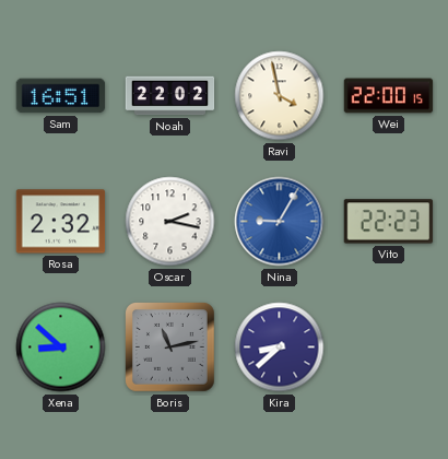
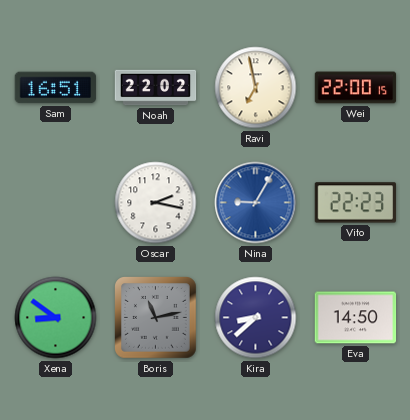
Ravi: 3:58 -> 6:58 (256, 88)
Rosa: 2:32 -> none (61, 222)
Xena: 8:52 -> 8:51 (56, 318)
Eva: none -> 14:50 (356, 318)
